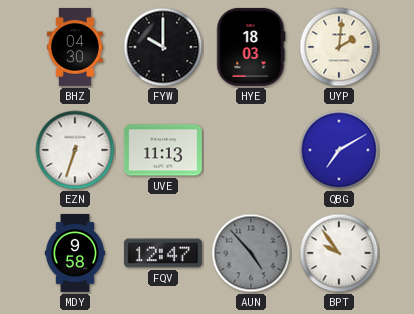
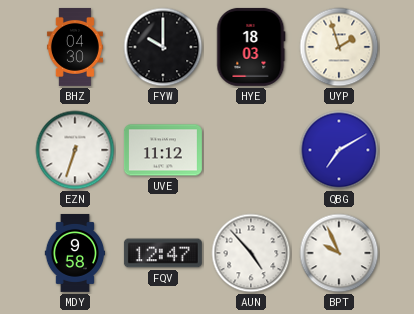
UYP: 2:01 -> 1:57 (339, 47)
UVE: 11:13 -> 11:12 (163, 150)
AUN dial: grey -> white (251, 253)
BPT: 9:54 -> 9:56 (339, 253)
